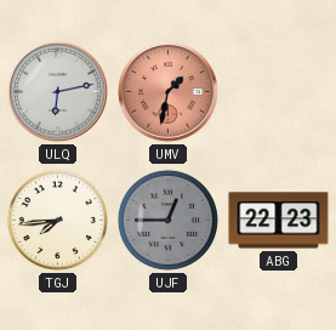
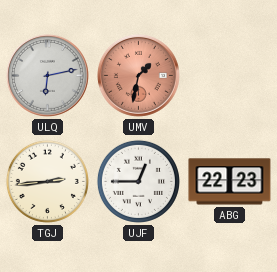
TGJ: 7:44 -> 2:44 (47, 181)
UJF dial: grey -> white (138, 181)
